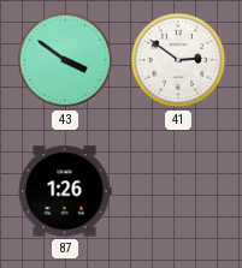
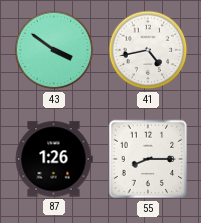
41: 2:51 -> 4:43 (148, 50)
55: none -> 8:15 (148, 159)
